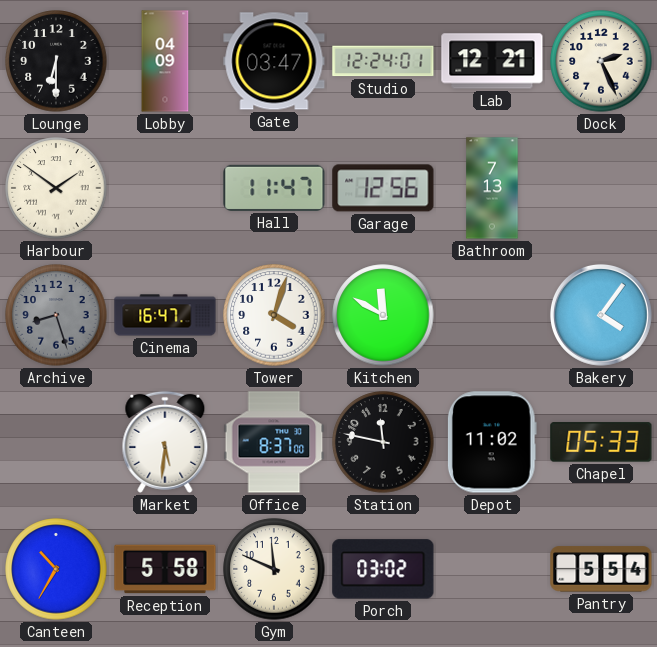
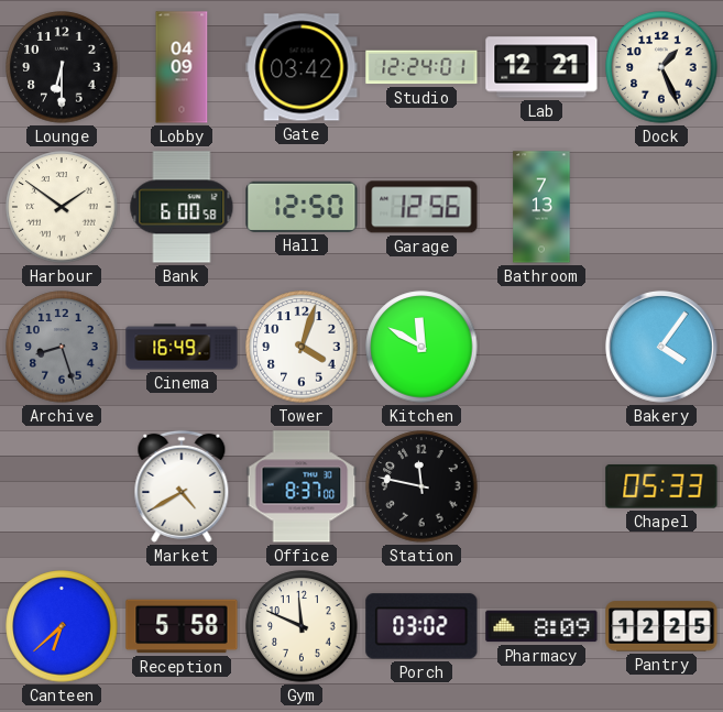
Gate: 03:47 -> 03:42 (302, 67)
Dock: 2:26 -> 1:26 (661, 67)
Bank: none -> 6:00 (182, 207)
Hall: 11:47 -> 12:50 (302, 207)
Cinema: 16:47 -> 16:49 (182, 347)
Market: 5:31 -> 4:40 (182, 486)
Depot: 11:02 -> none (492, 442)
Canteen: 10:35 -> 6:38 (62, 626)
Pharmacy: none -> 8:09 (541, 626)
Pantry: 5:54 -> 12:25 (661, 626)
